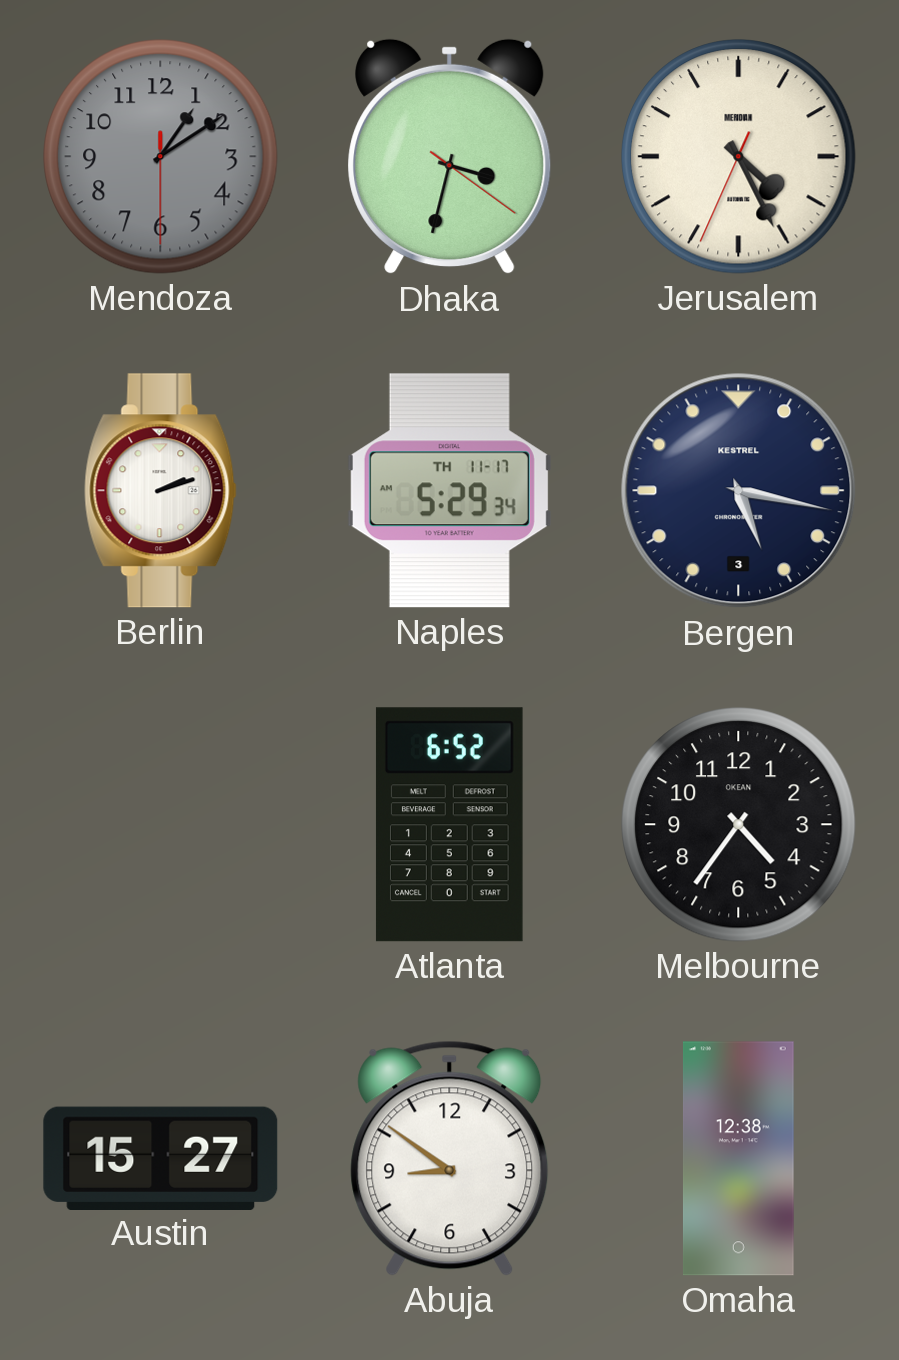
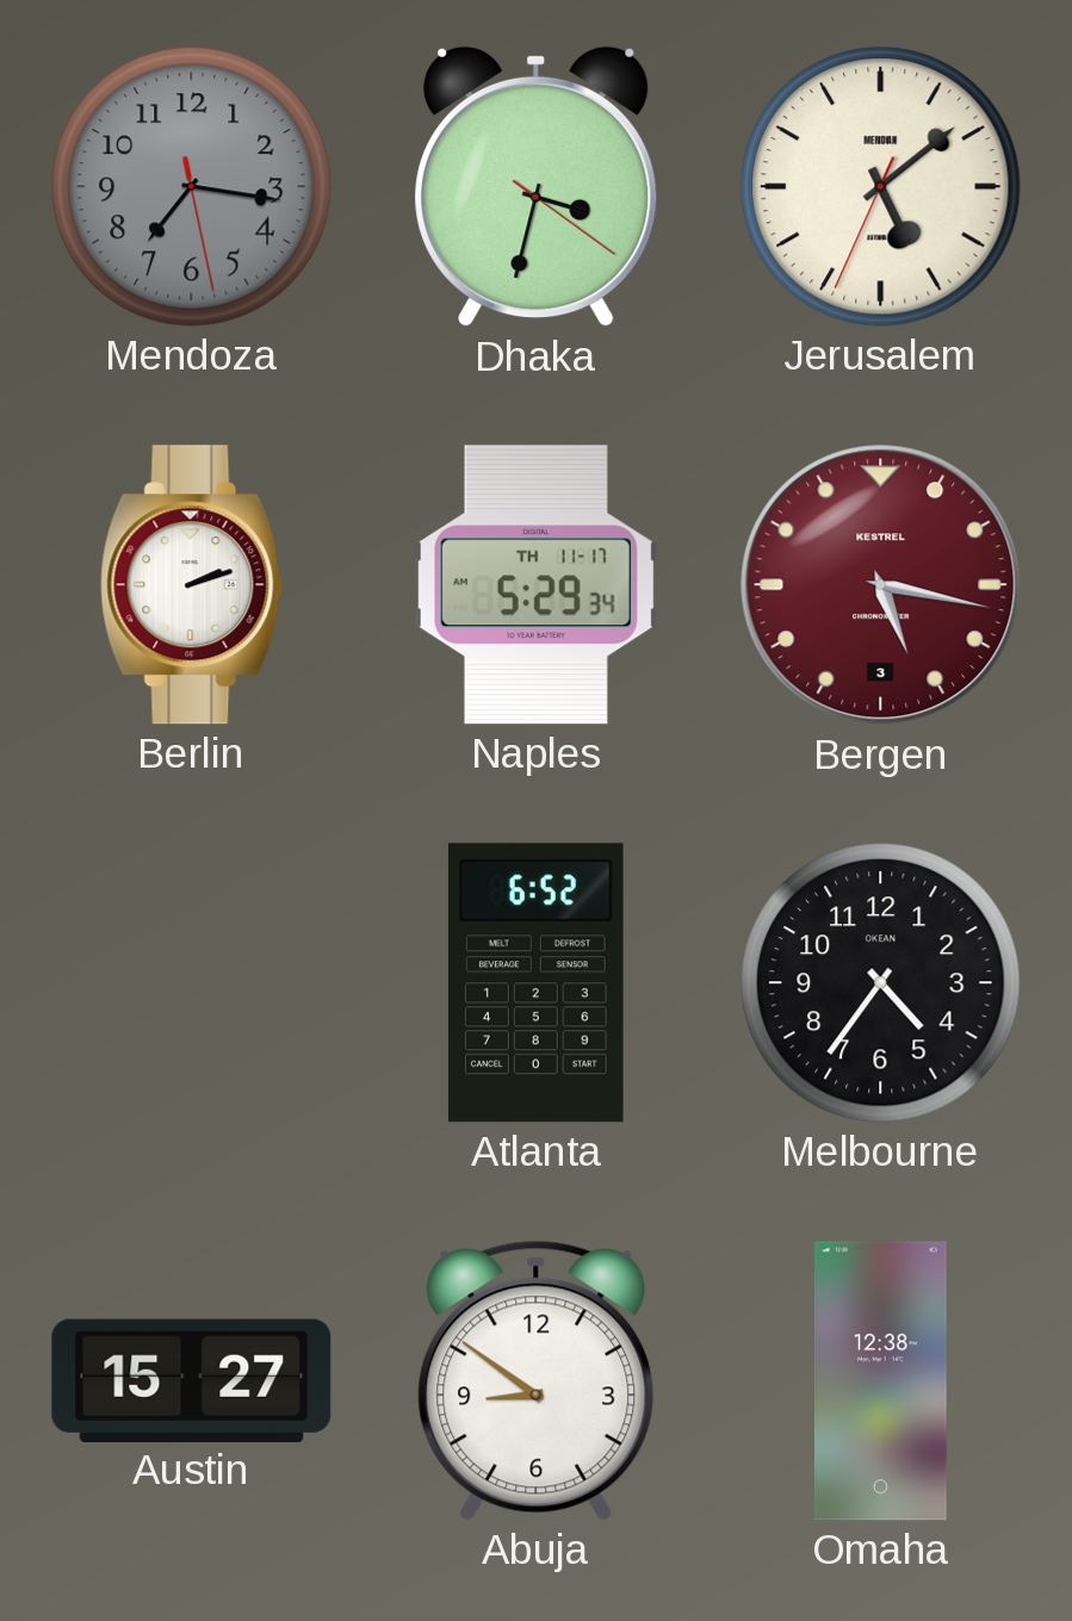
Mendoza: 1:09 -> 7:16 (192, 187)
Jerusalem: 4:25 -> 5:08 (881, 187)
Bergen dial: navy -> burgundy (881, 585)
